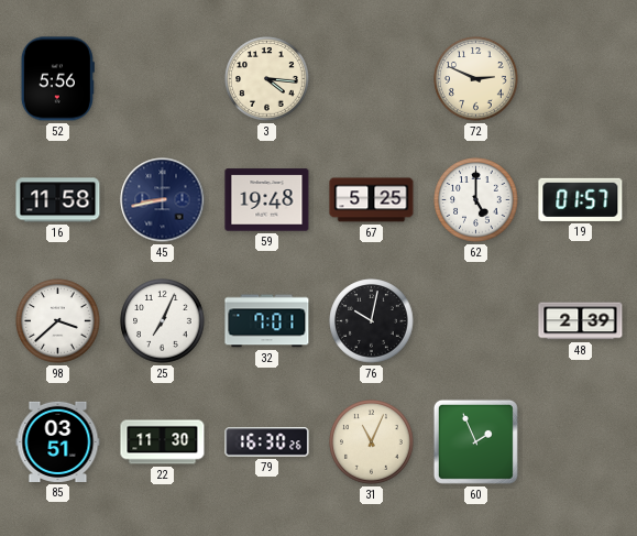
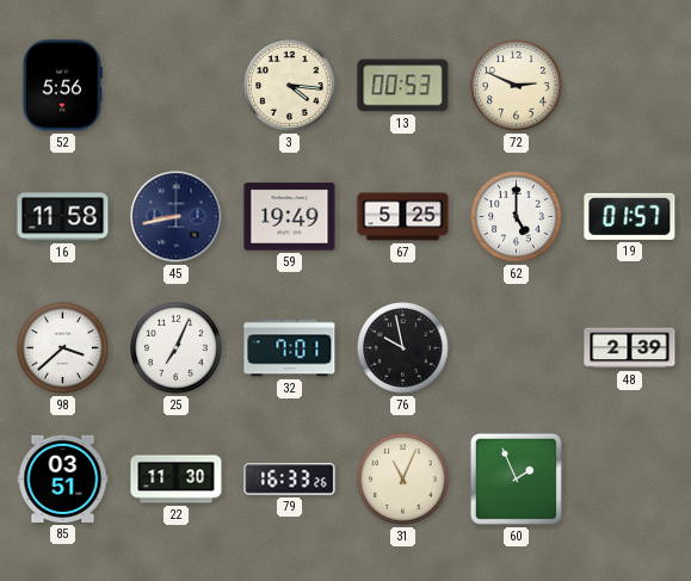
13: none -> 00:53 (403, 86)
59: 19:48 -> 19:49 (290, 217)
76: 10:02 -> 9:58 (403, 348)
79: 16:30 -> 16:33 (290, 480)
